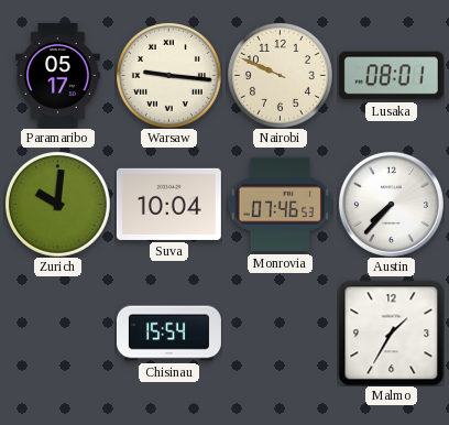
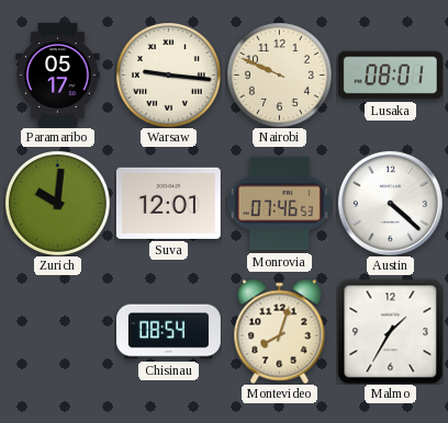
Suva: 10:04 -> 12:01 (168, 203)
Austin: 7:37 -> 4:22 (390, 203)
Chisinau: 15:54 -> 08:54 (168, 332)
Montevideo: none -> 8:03 (280, 331)
